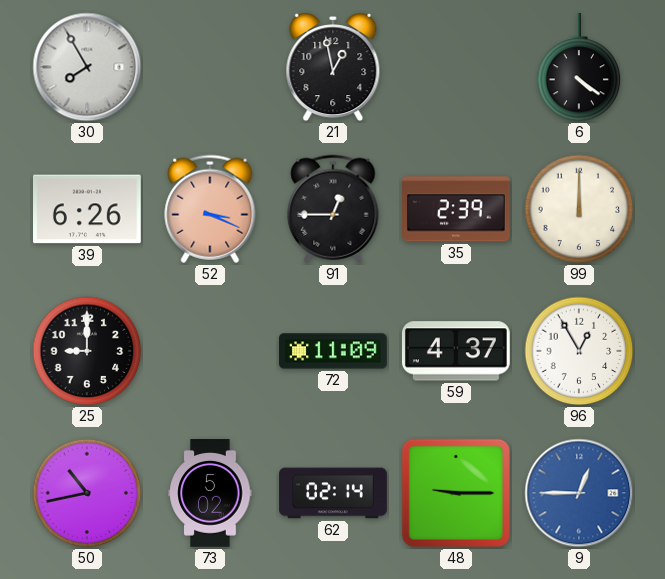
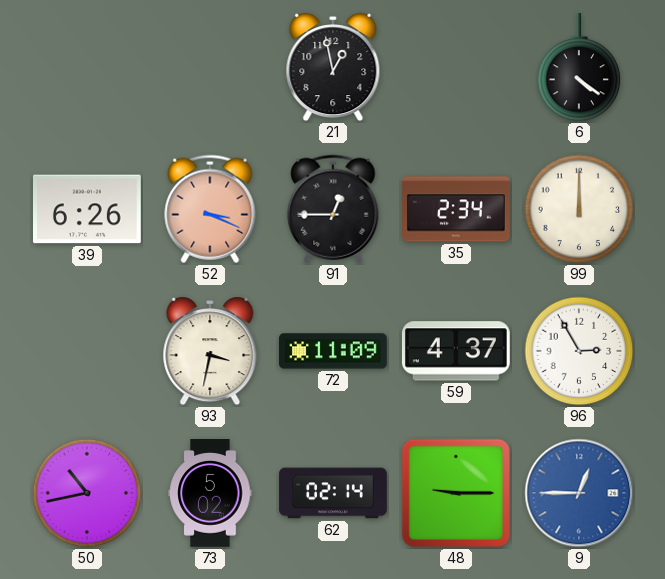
30: 7:55 -> none (87, 67)
35: 2:39 -> 2:34 (457, 209)
25: 9:00 -> none (87, 351)
93: none -> 3:32 (210, 351)
96: 12:55 -> 2:55 (579, 351)
